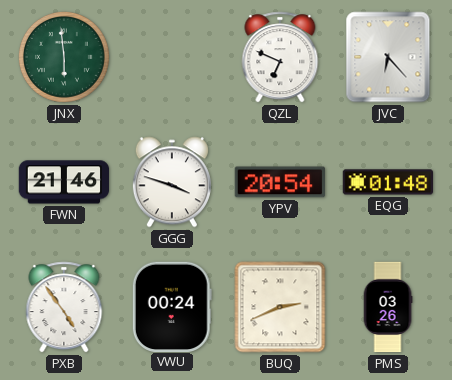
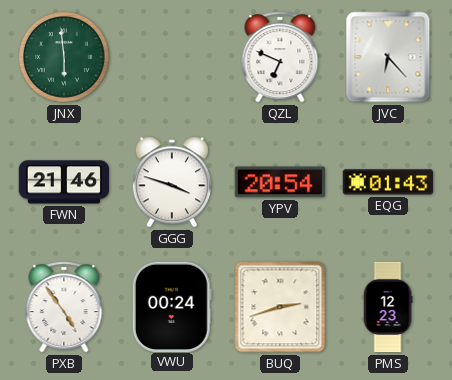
EQG: 01:48 -> 01:43 (388, 182)
BUQ: 2:41 -> 2:42 (280, 307)
PMS: 03:26 -> 12:23 (388, 307)
